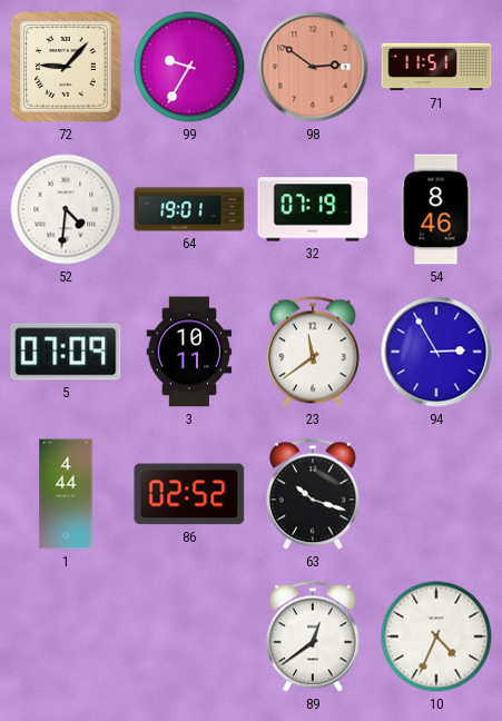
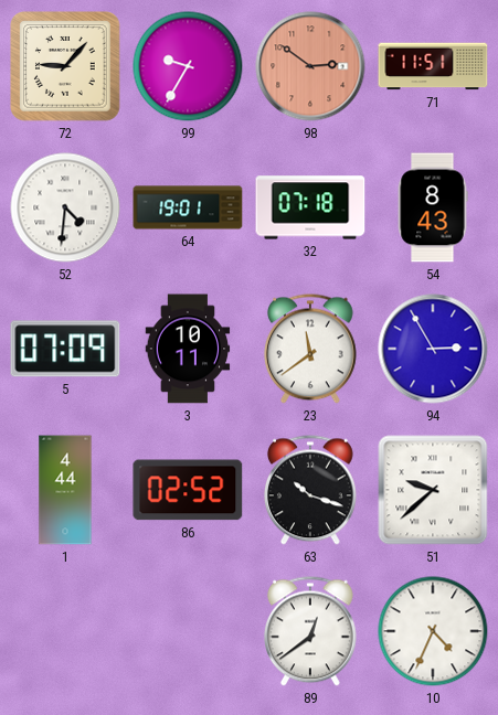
32: 07:19 -> 07:18 (310, 207)
54: 8:46 -> 8:43 (433, 207)
51: none -> 9:38 (433, 490)
